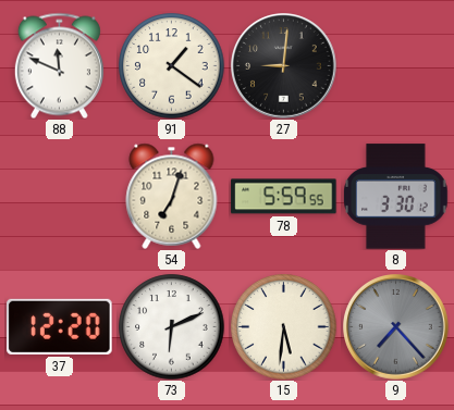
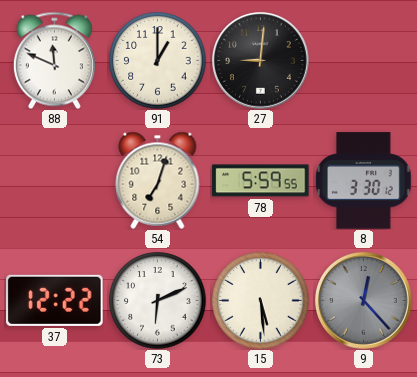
91: 1:21 -> 1:00 (158, 61)
37: 12:20 -> 12:22 (55, 300)
15: 5:31 -> 5:29 (261, 301)
9: 7:23 -> 12:23 (364, 301)
